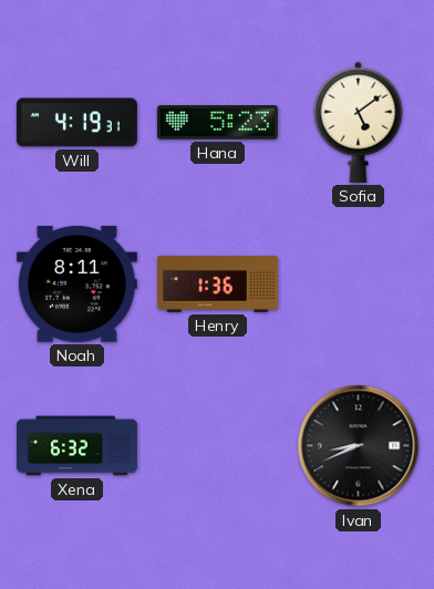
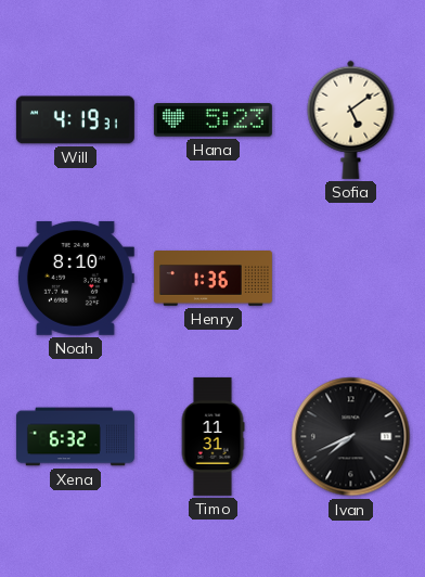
Noah: 8:11 -> 8:10 (75, 278)
Timo: none -> 11:31 (212, 436)
Ivan: 8:41 -> 7:41 (351, 437)
